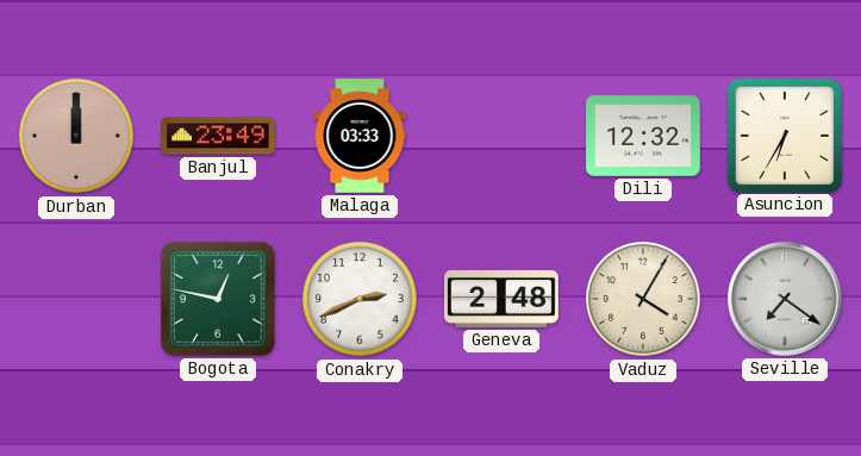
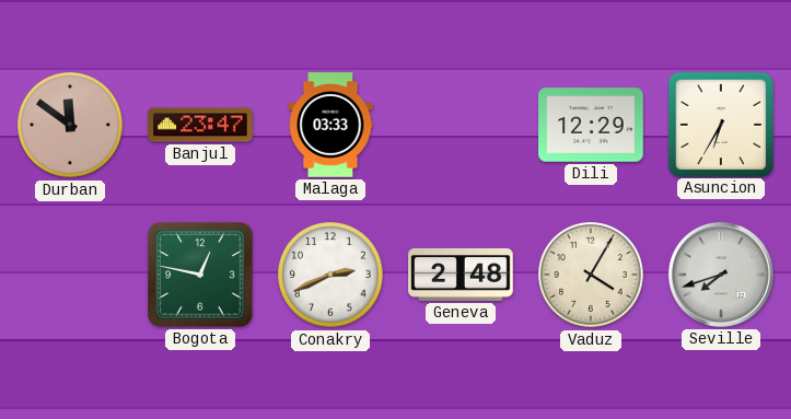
Durban: 12:00 -> 11:51 (70, 125)
Banjul: 23:49 -> 23:47 (200, 125)
Dili: 12:32 -> 12:29 (591, 125)
Seville: 7:21 -> 7:42 (721, 275)
